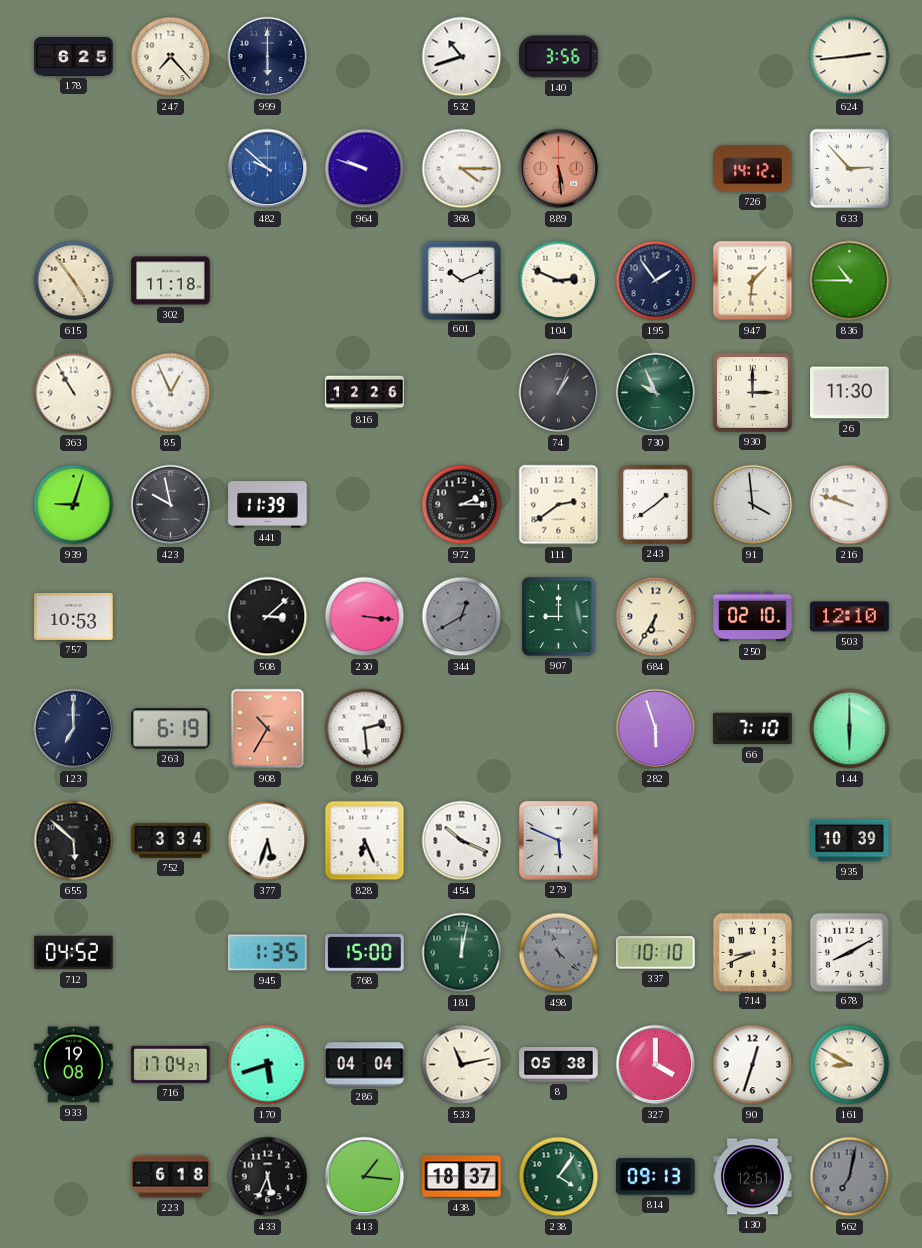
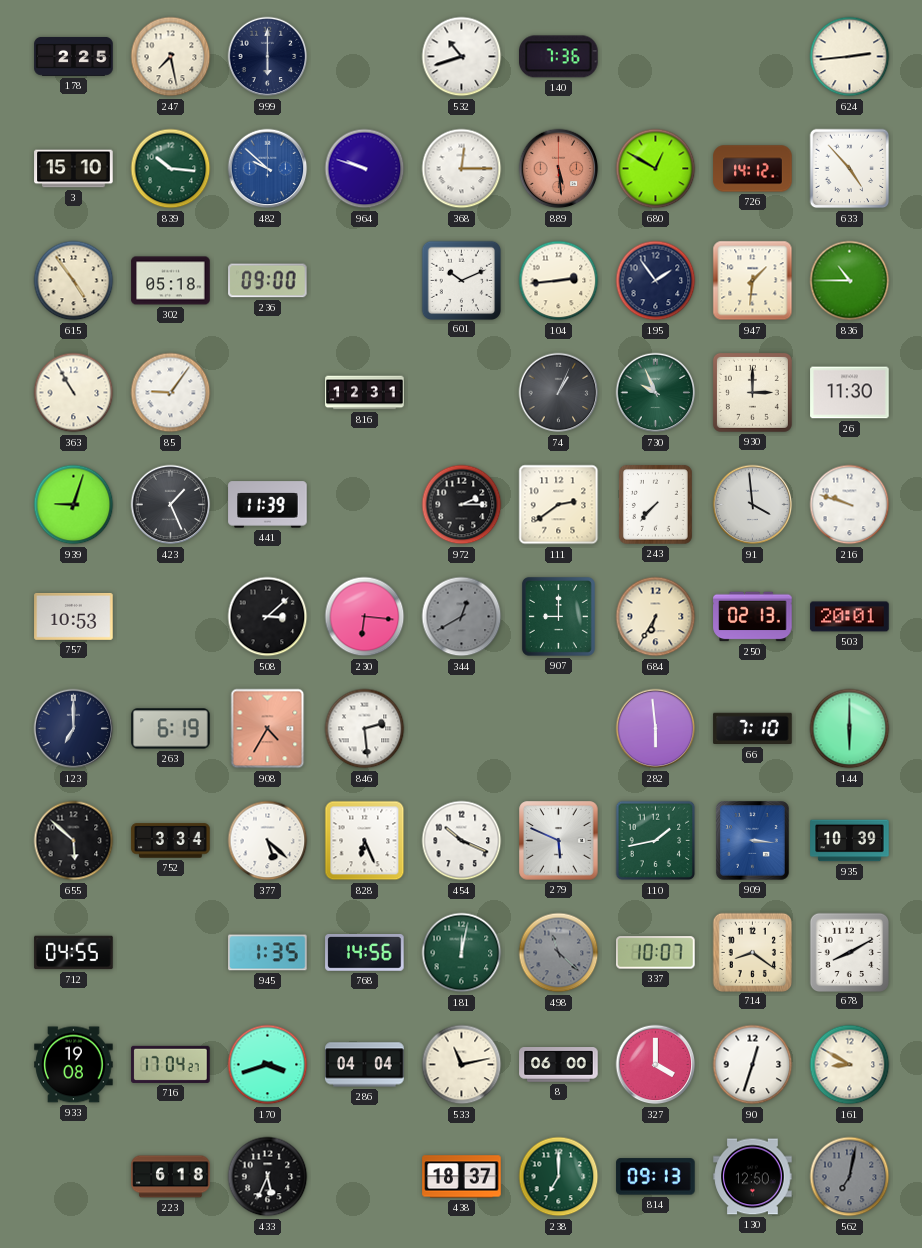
178: 6:25 -> 2:25 (74, 56)
247: 7:23 -> 7:28 (171, 57)
140: 3:56 -> 7:36 (559, 57)
3: none -> 15:10 (74, 169)
839: none -> 10:16 (171, 169)
368: 4:15 -> 12:15 (462, 169)
680: none -> 12:50 (656, 169)
633: 2:53 -> 4:53 (850, 169)
302: 11:18 -> 05:18 (171, 281)
236: none -> 09:00 (268, 281)
104: 2:49 -> 2:44 (559, 281)
85: 12:56 -> 9:06 (171, 393)
816: 12:26 -> 12:31 (365, 393)
423: 9:58 -> 1:26 (171, 505)
243: 1:39 -> 7:37 (655, 504)
230: 3:16 -> 6:16 (365, 617)
250: 02:10 -> 02:13 (753, 617)
503: 12:10 -> 20:01 (850, 617)
908: 10:35 -> 4:35 (268, 729)
282: 5:57 -> 5:59 (656, 729)
377: 5:33 -> 5:22 (268, 841)
110: none -> 1:43 (656, 841)
909: none -> 3:16 (753, 841)
712: 04:52 -> 04:55 (74, 953)
768: 15:00 -> 14:56 (365, 953)
337: 10:10 -> 10:07 (656, 953)
714: 8:41 -> 8:21 (752, 952)
170: 5:42 -> 3:42 (268, 1065)
8: 05:38 -> 06:00 (559, 1065)
413: 1:16 -> none (365, 1177)
238: 4:06 -> 7:00 (559, 1177)
130: 12:51 -> 12:50 (753, 1177)
